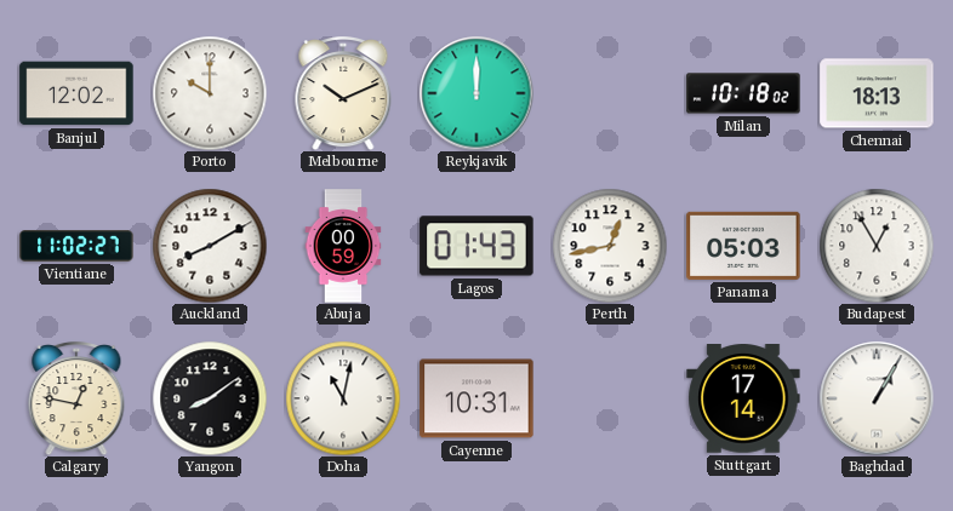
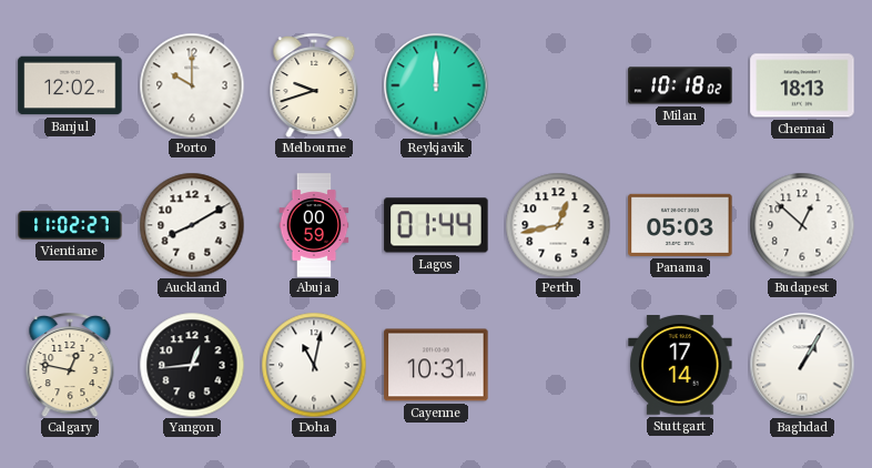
Melbourne: 10:11 -> 9:42 (314, 87)
Lagos: 01:43 -> 01:44 (436, 225)
Budapest: 12:55 -> 12:52 (802, 225)
Yangon: 8:09 -> 12:44 (192, 365)
